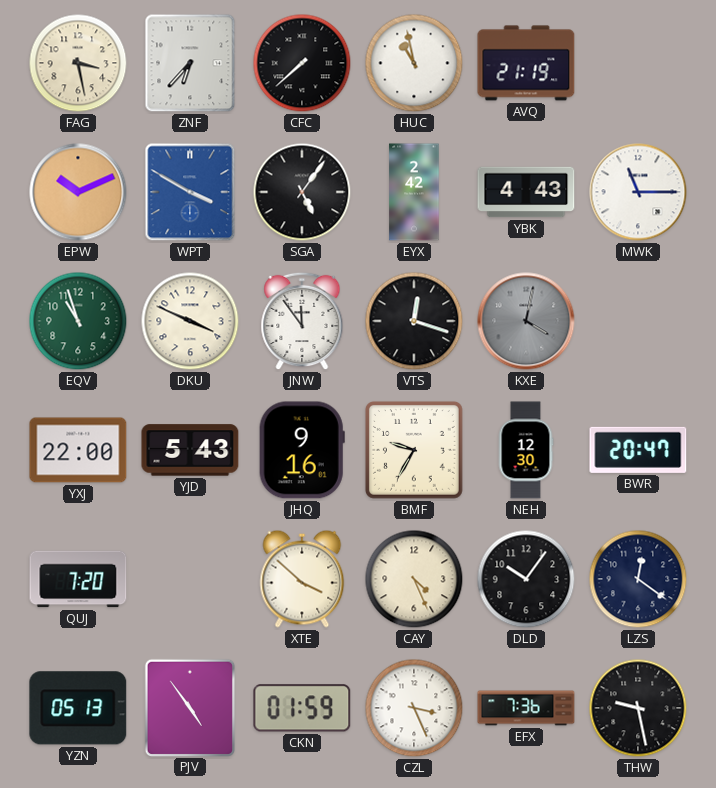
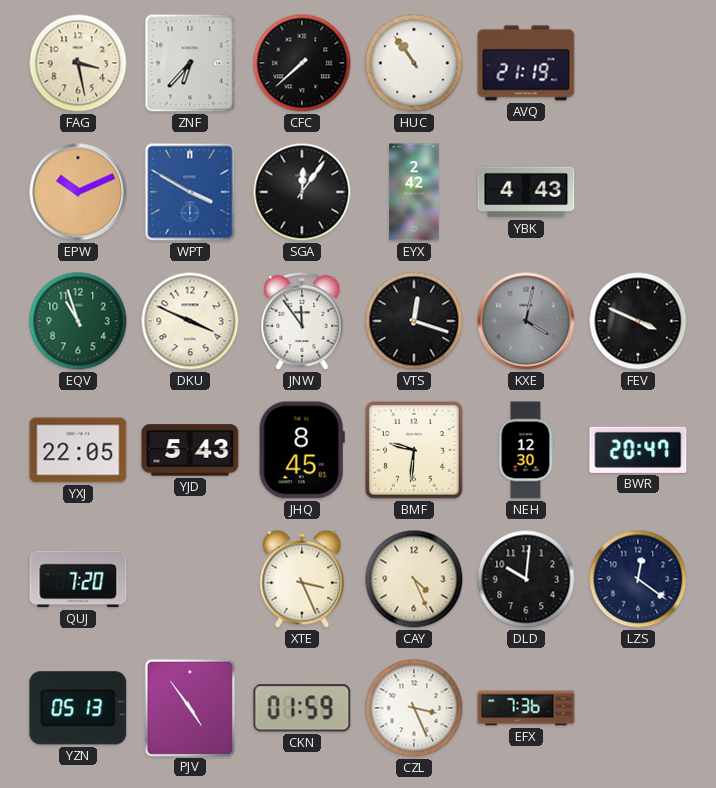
HUC: 10:58 -> 10:54 (414, 63)
SGA: 5:06 -> 12:06 (302, 192)
MWK: 11:15 -> none (638, 192)
FEV: none -> 3:49 (638, 321)
YXJ: 22:00 -> 22:05 (78, 450)
JHQ: 9:16 -> 8:45 (302, 450)
BMF: 9:35 -> 9:31 (414, 450)
XTE: 3:52 -> 3:26 (302, 579)
DLD: 10:06 -> 10:01 (526, 579)
THW: 9:28 -> none (638, 708)
